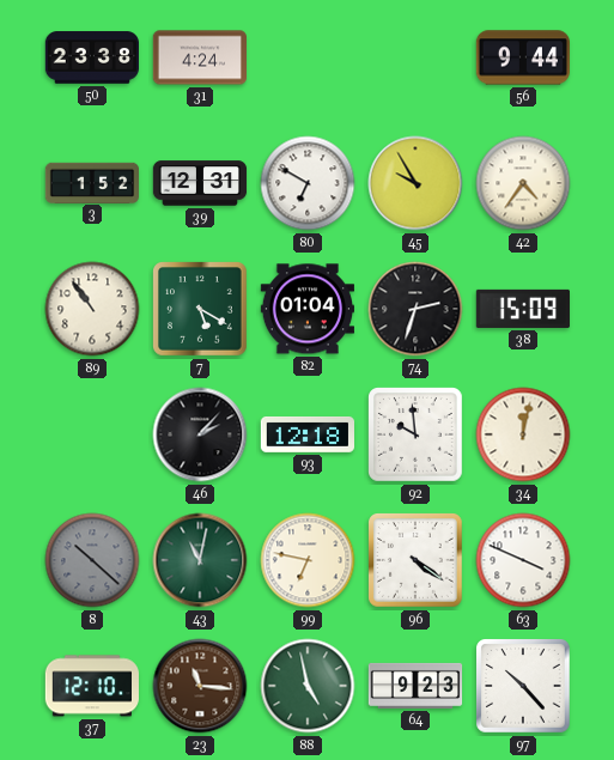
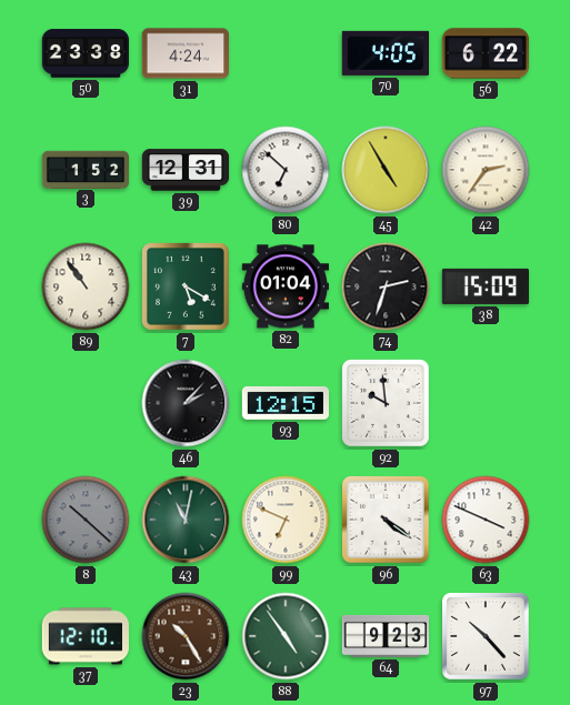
70: none -> 4:05 (384, 53)
56: 9:44 -> 6:22 (484, 53)
80: 6:50 -> 6:52 (286, 170)
45: 9:55 -> 4:55 (386, 170)
42: 4:36 -> 2:36 (486, 170)
93: 12:18 -> 12:15 (284, 403)
34: 12:02 -> none (523, 434)
99: 6:47 -> 6:49 (286, 520)
23: 11:16 -> 10:25 (186, 636)
88: 4:58 -> 4:54 (286, 636)
